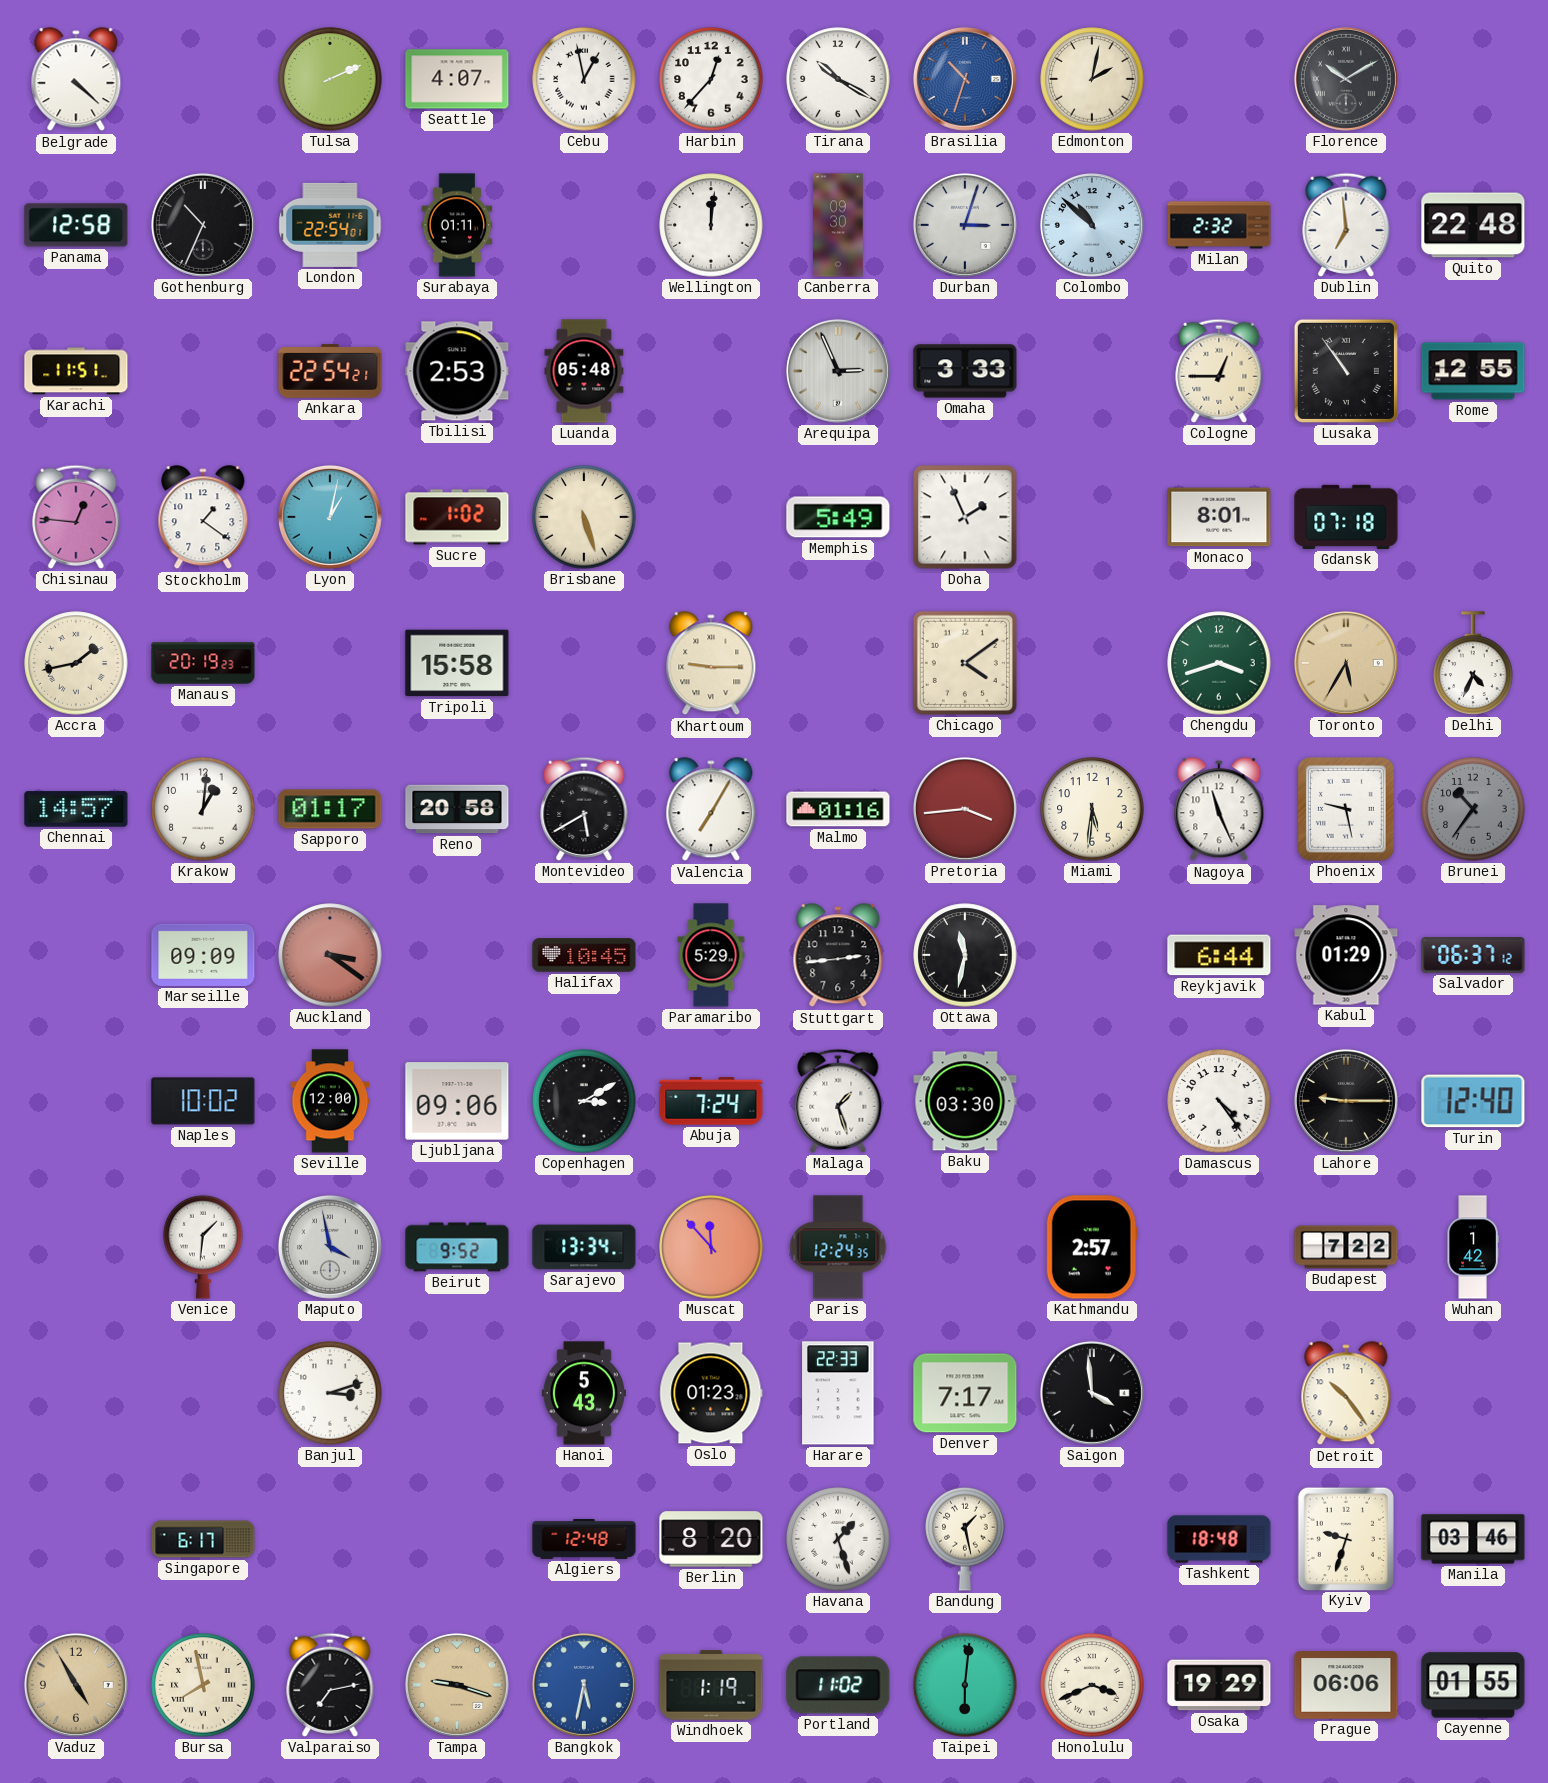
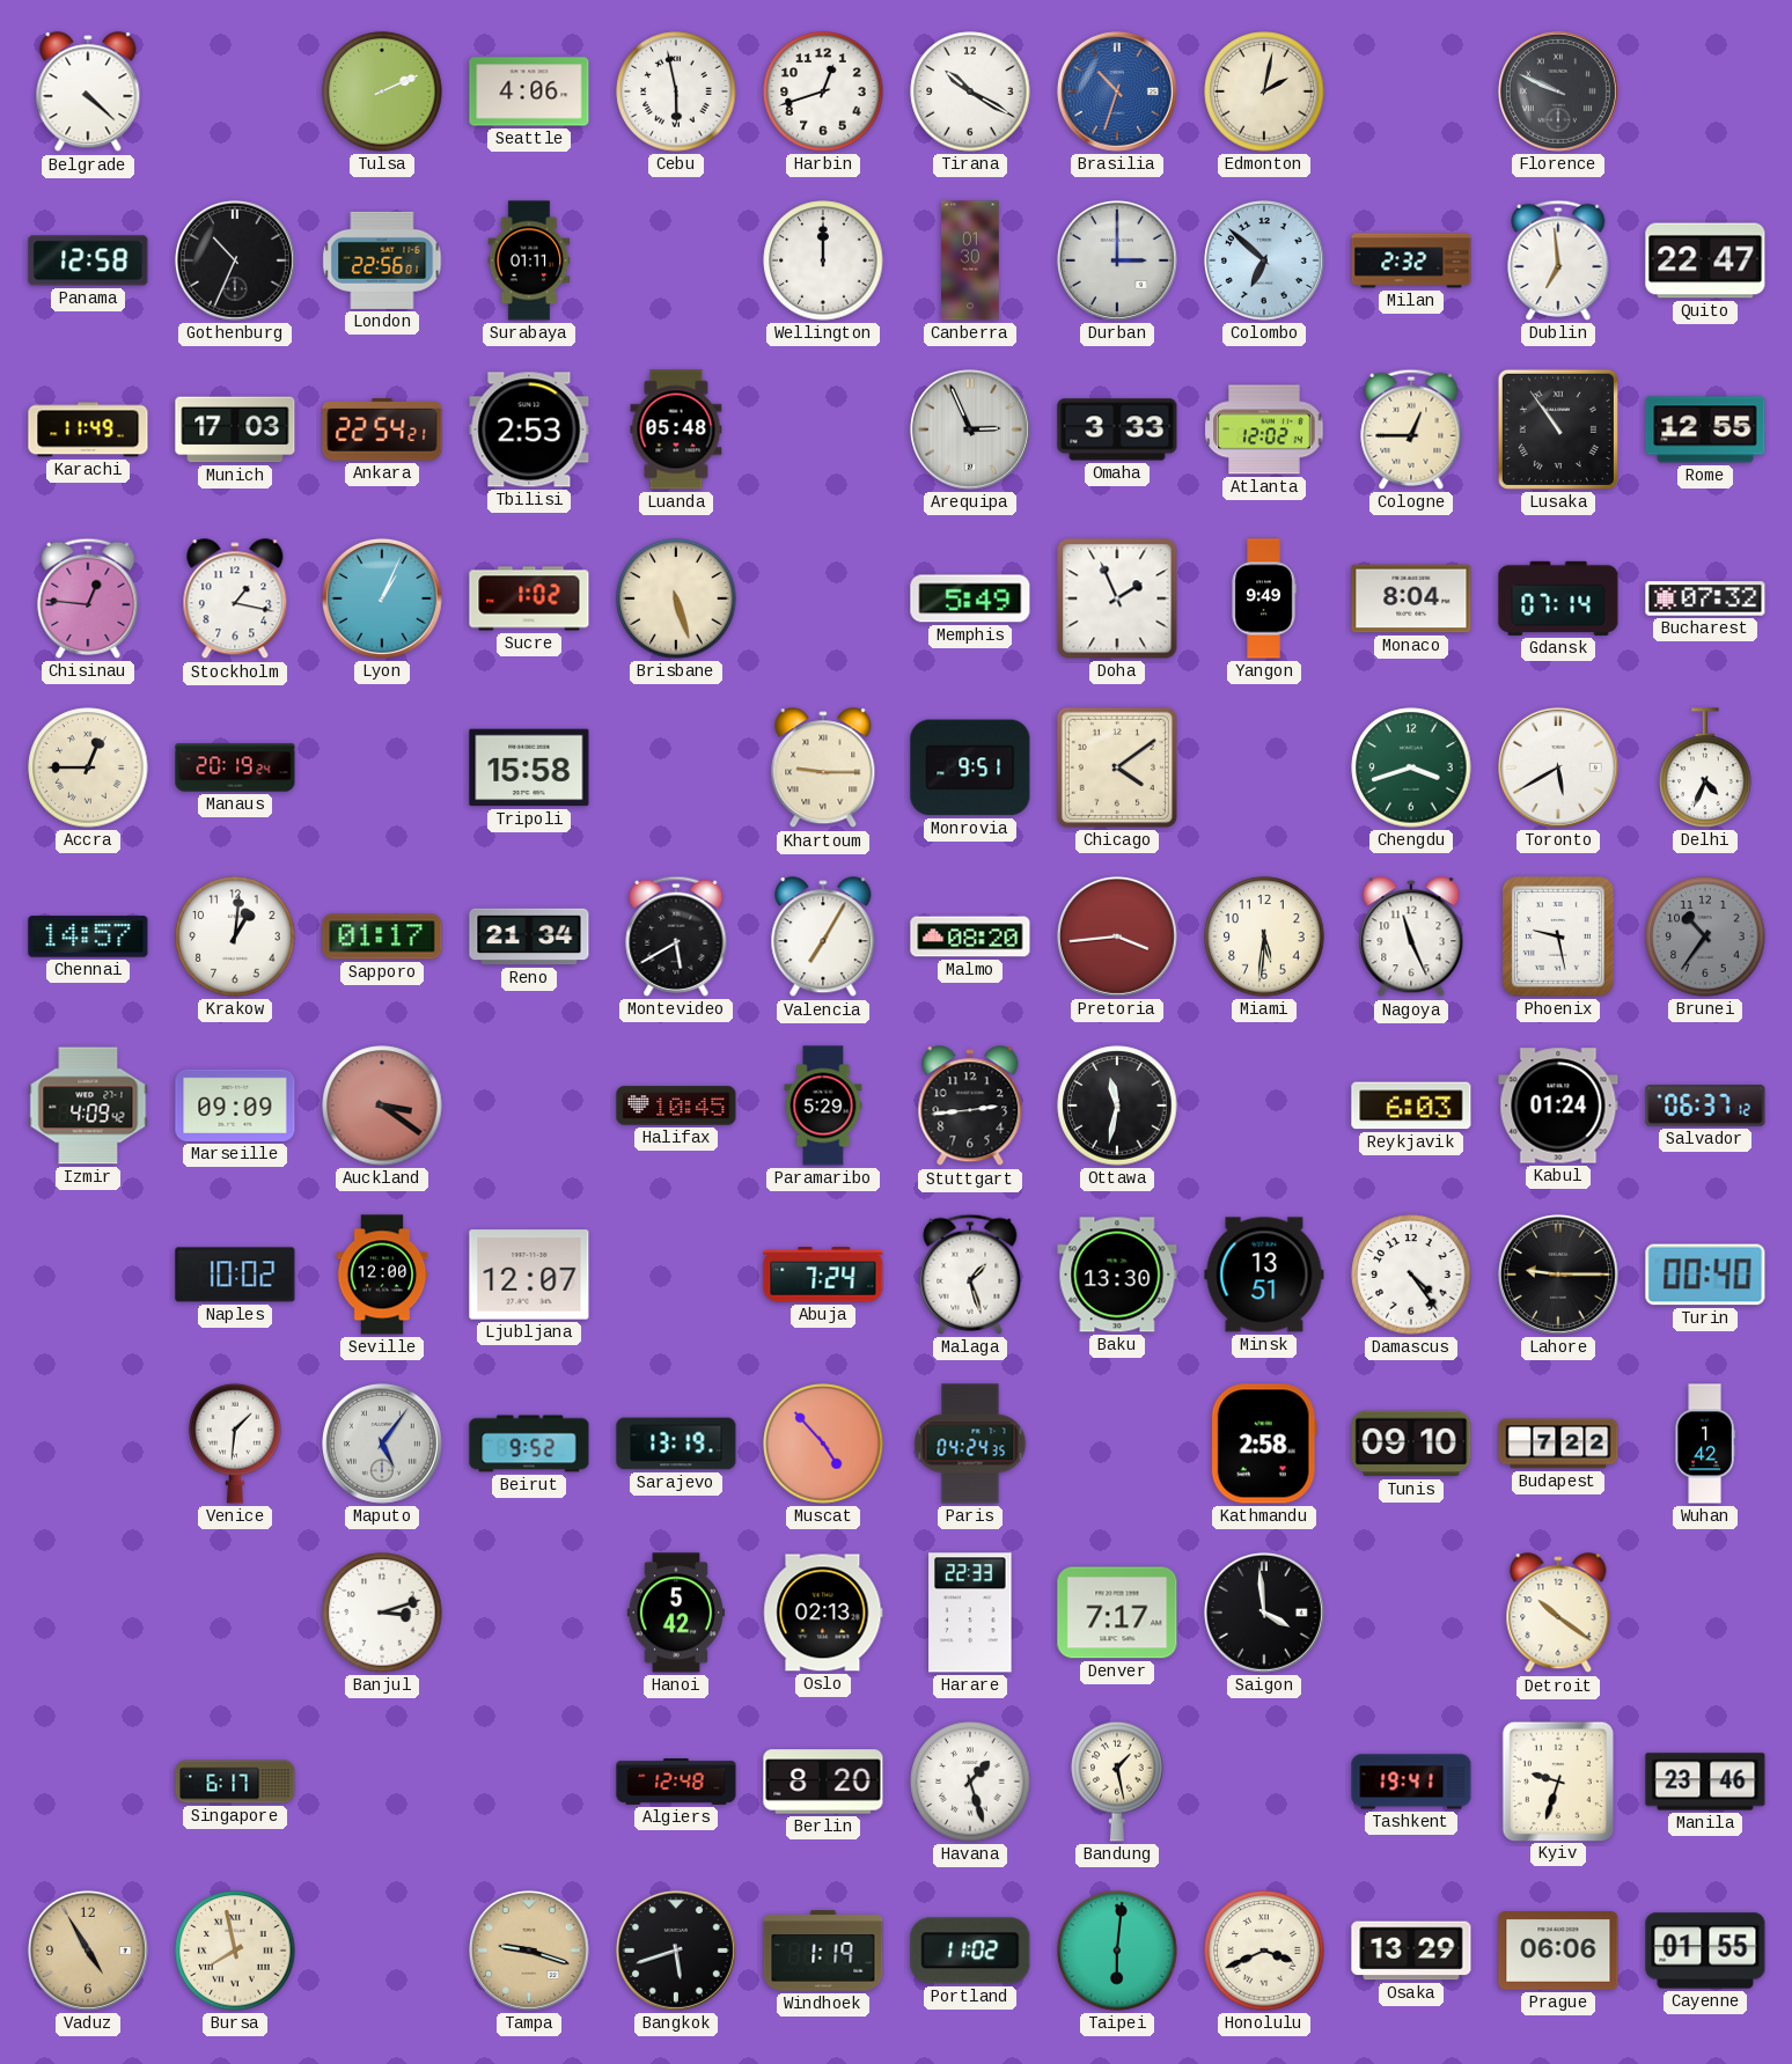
Seattle: 4:07 -> 4:06 (529, 91)
Cebu: 12:58 -> 5:58 (676, 91)
Harbin: 12:37 -> 12:42 (823, 91)
Florence: 10:10 -> 9:49 (1558, 91)
London: 22:54 -> 22:56 (382, 260)
Wellington: 12:01 -> 12:00 (823, 260)
Canberra: 09:30 -> 01:30 (970, 260)
Durban: 3:03 -> 3:00 (1117, 260)
Colombo: 10:52 -> 6:52 (1264, 260)
Quito: 22:48 -> 22:47 (1705, 260)
Karachi: 11:51 -> 11:49 (88, 429)
Munich: none -> 17:03 (235, 429)
Atlanta: none -> 12:02 (1264, 429)
Stockholm: 1:21 -> 1:17 (235, 600)
Lyon: 1:02 -> 1:04 (382, 598)
Yangon: none -> 9:49 (1264, 598)
Monaco: 8:01 -> 8:04 (1411, 598)
Gdansk: 07:18 -> 07:14 (1558, 598)
Bucharest: none -> 07:32 (1705, 598)
Accra: 1:43 -> 12:45 (88, 767)
Manaus: 20:19:23 -> 20:19:24 (235, 767)
Monrovia: none -> 9:51 (970, 767)
Toronto: 5:35 -> 5:40 (1558, 767)
Toronto dial: champagne -> white (1558, 767)
Reno: 20:58 -> 21:34 (529, 936)
Malmo: 01:16 -> 08:20 (970, 936)
Izmir: none -> 4:09 (88, 1106)
Reykjavik: 6:44 -> 6:03 (1411, 1106)
Kabul: 01:29 -> 01:24 (1558, 1106)
Ljubljana: 09:06 -> 12:07 (529, 1275)
Copenhagen: 3:10 -> none (584, 1101)
Baku: 03:30 -> 13:30 (1117, 1275)
Minsk: none -> 13:51 (1264, 1275)
Turin: 12:40 -> 00:40 (1705, 1275)
Maputo: 3:58 -> 5:06 (382, 1444)
Sarajevo: 13:34 -> 13:19 (676, 1444)
Muscat: 11:53 -> 4:53 (823, 1444)
Paris: 12:24 -> 04:24 (970, 1444)
Kathmandu: 2:57 -> 2:58 (1264, 1444)
Tunis: none -> 09:10 (1411, 1444)
Hanoi: 5:43 -> 5:42 (676, 1613)
Oslo: 01:23 -> 02:13 (823, 1613)
Detroit: 10:24 -> 10:21 (1558, 1614)
Tashkent: 18:48 -> 19:41 (1411, 1782)
Manila: 03:46 -> 23:46 (1705, 1782)
Valparaiso: 7:13 -> none (330, 1685)
Bangkok: 5:32 -> 5:42 (676, 1951)
Bangkok dial: blue -> black (676, 1951)
Osaka: 19:29 -> 13:29 (1411, 1951)
